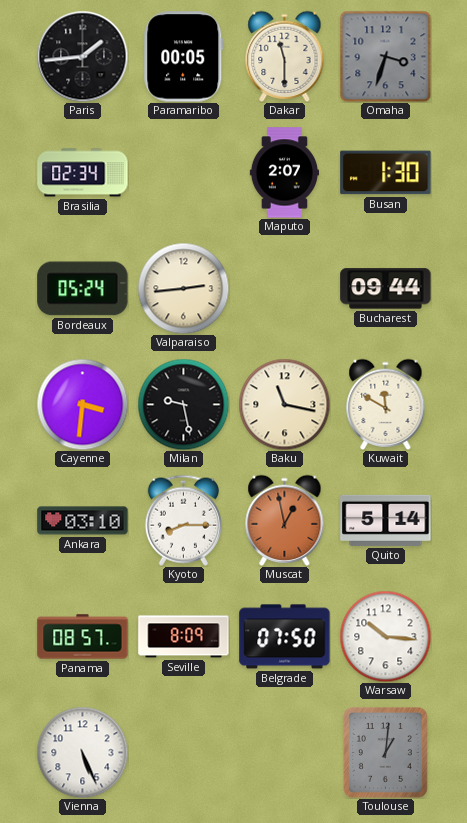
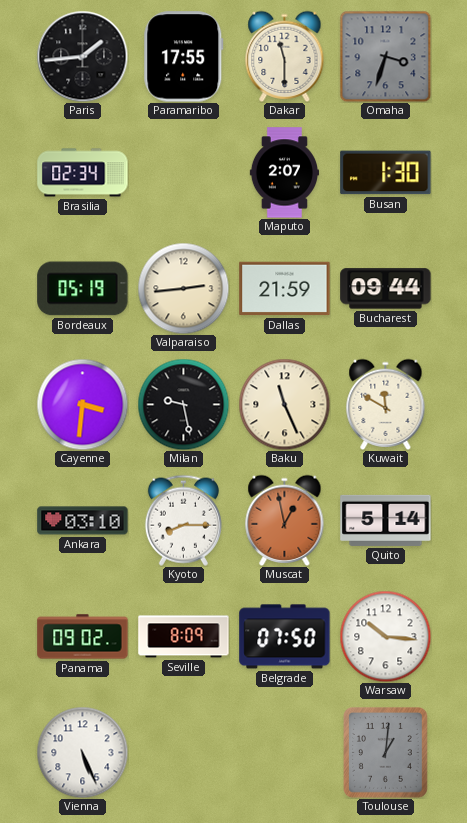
Paramaribo: 00:05 -> 17:55 (184, 57)
Bordeaux: 05:24 -> 05:19 (83, 289)
Dallas: none -> 21:59 (285, 289)
Baku: 11:17 -> 11:26 (284, 404)
Panama: 08:57 -> 09:02 (83, 637)
